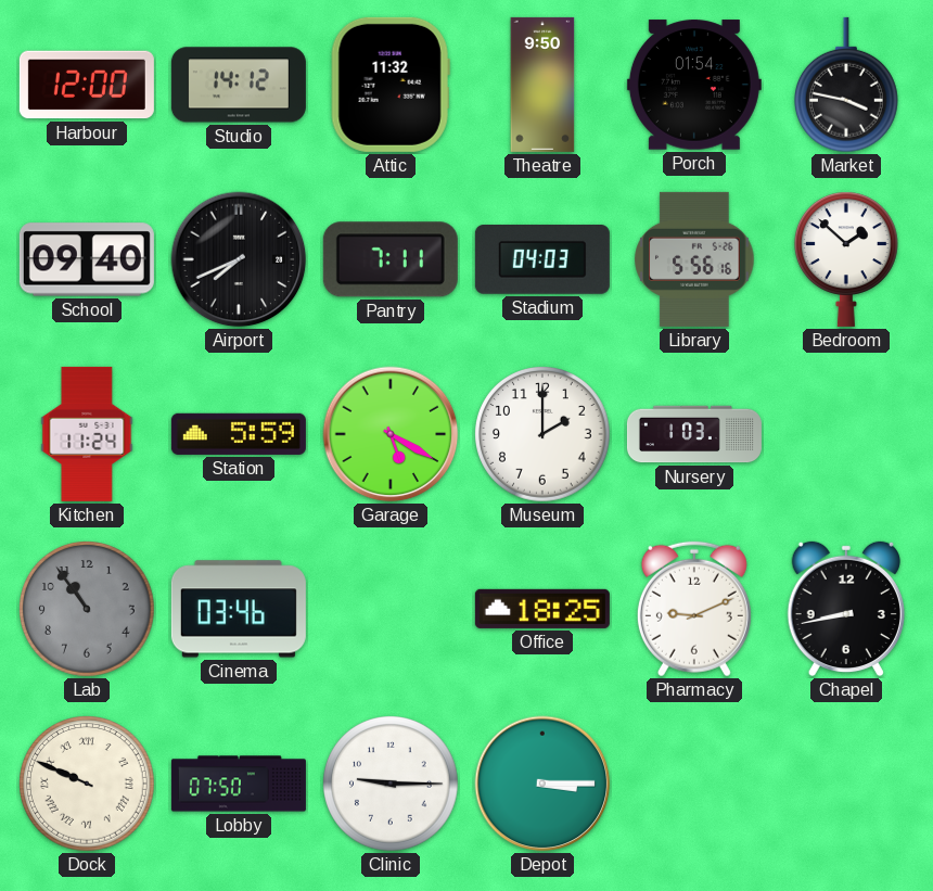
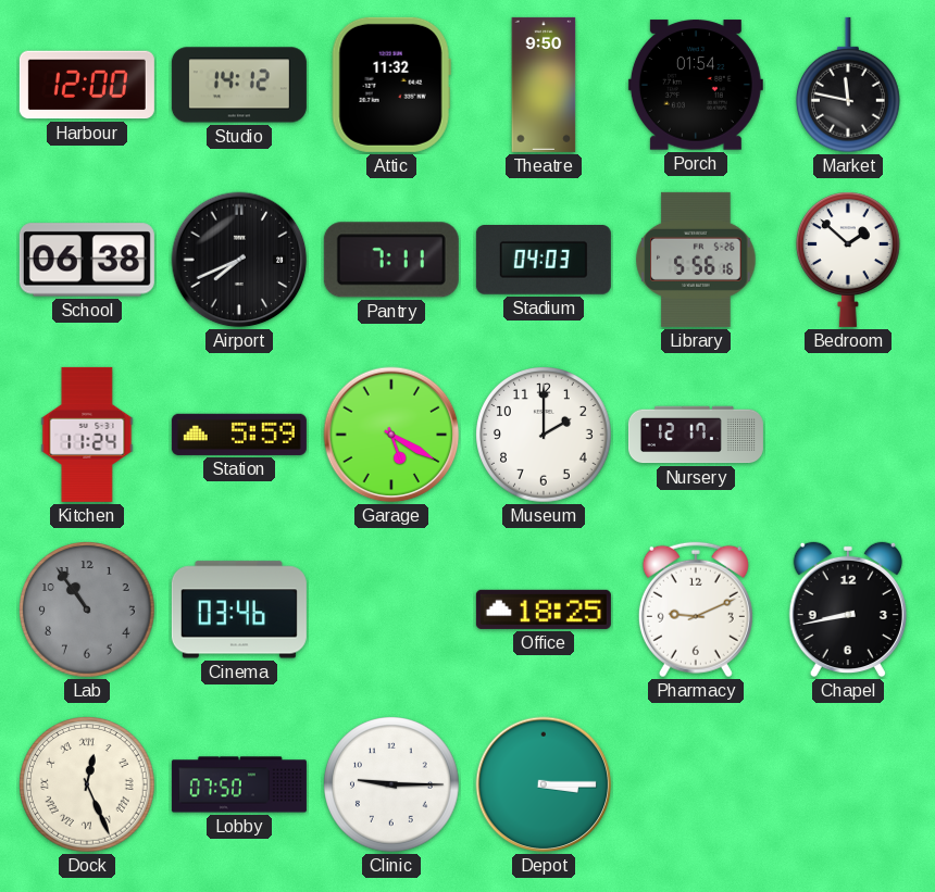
Market: 3:47 -> 11:47 (848, 85)
School: 09:40 -> 06:38 (87, 260)
Nursery: 1:03 -> 12:17 (696, 435)
Dock: 9:49 -> 12:26 (88, 786)
